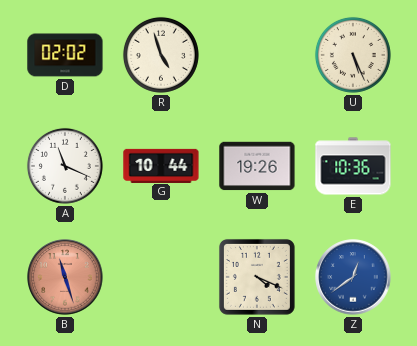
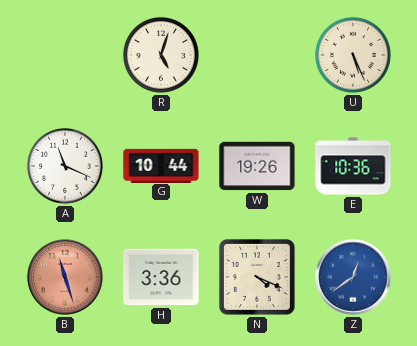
D: 02:02 -> none (65, 55)
R: 4:57 -> 5:03 (161, 55)
H: none -> 3:36 (161, 277)
